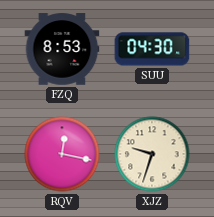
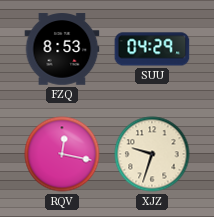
SUU: 04:30 -> 04:29 (152, 49)
